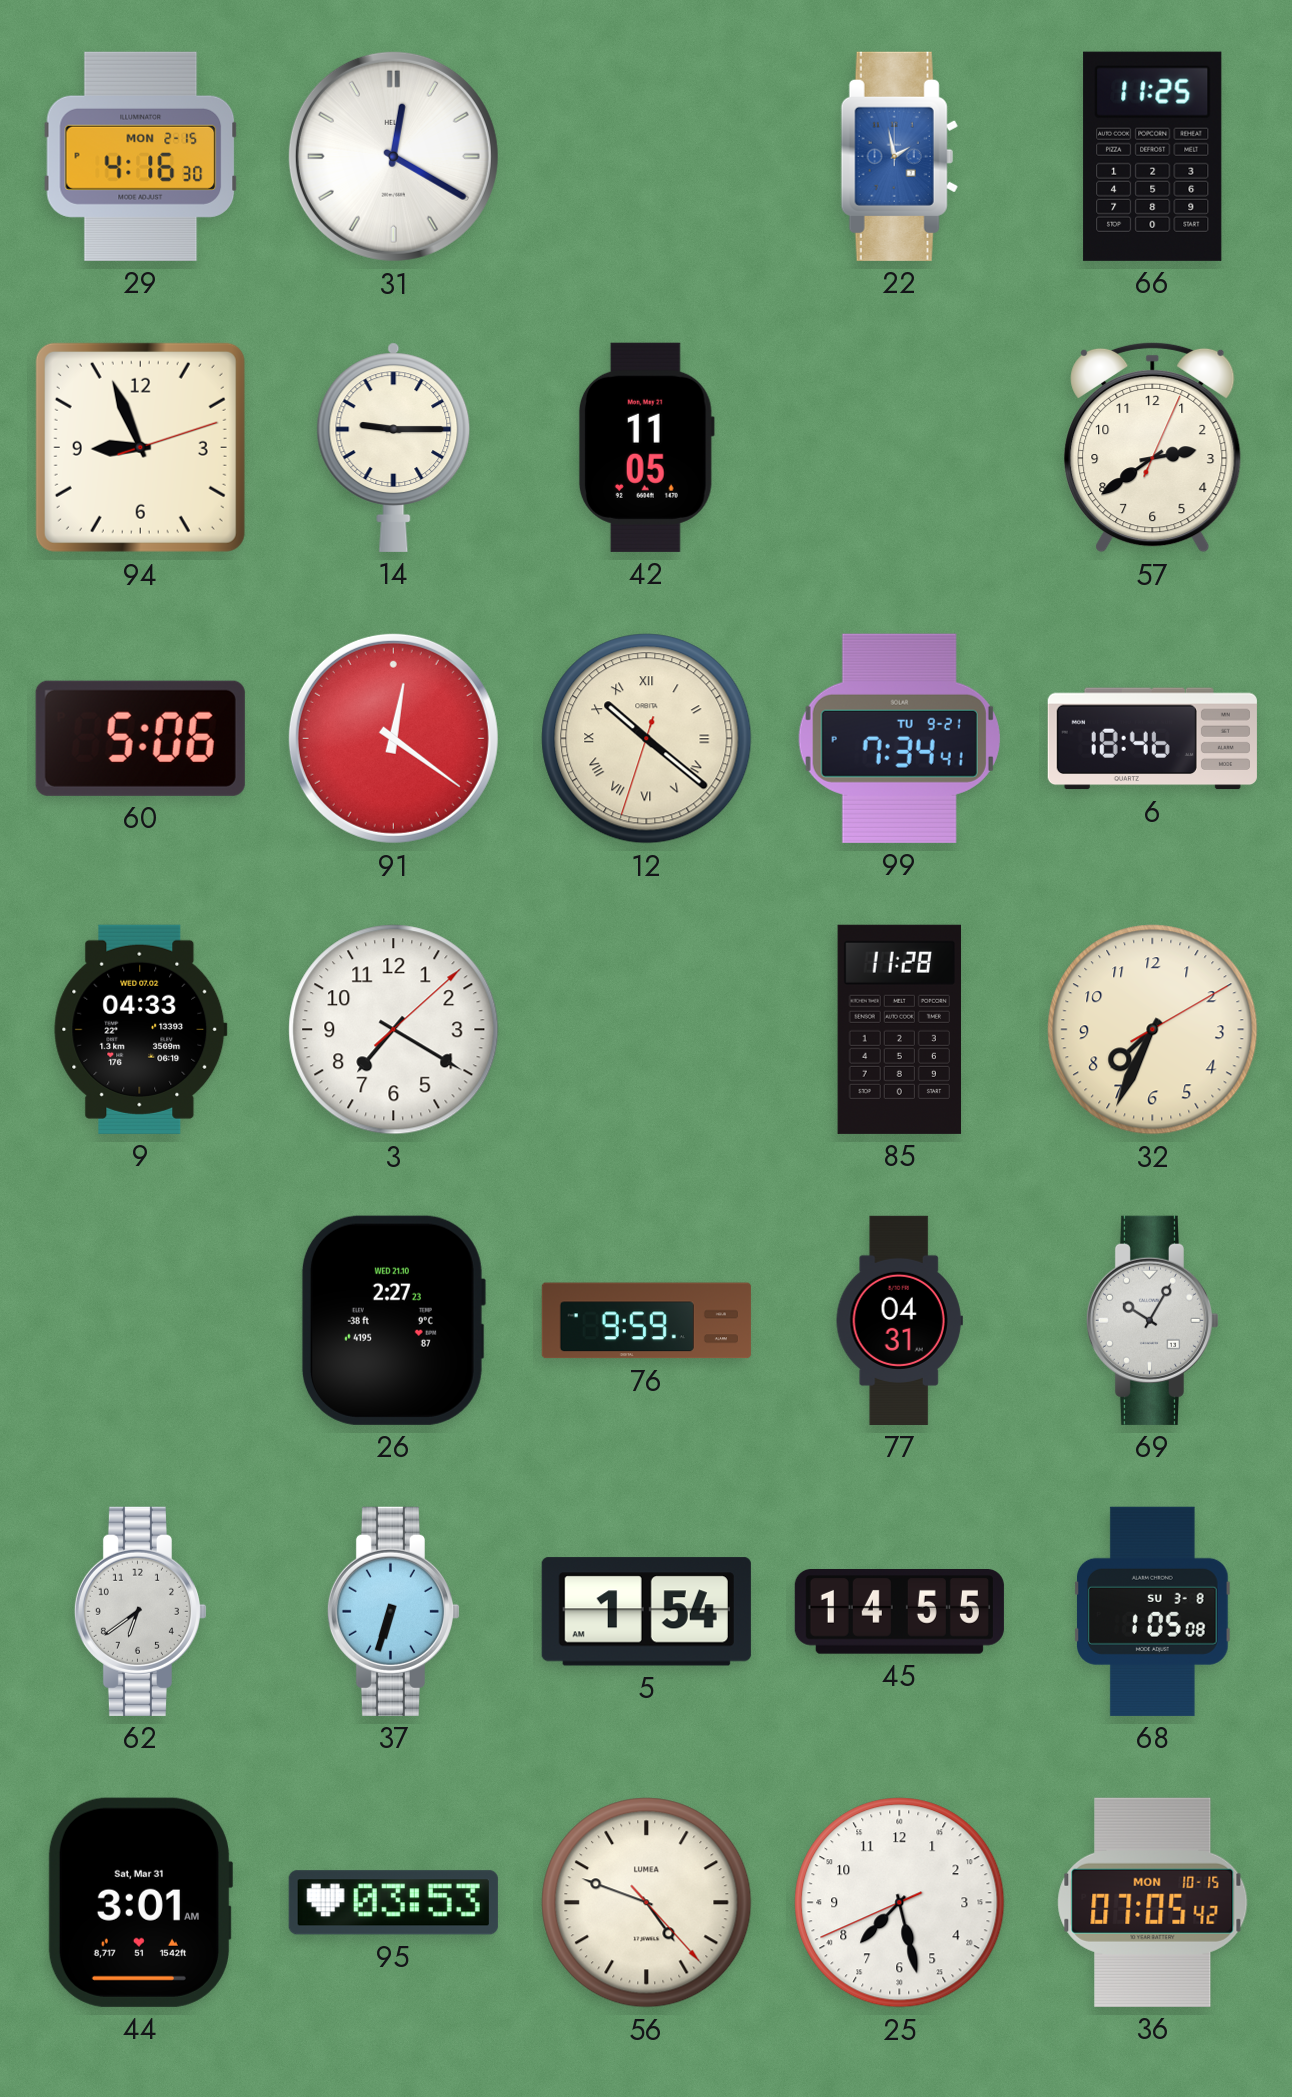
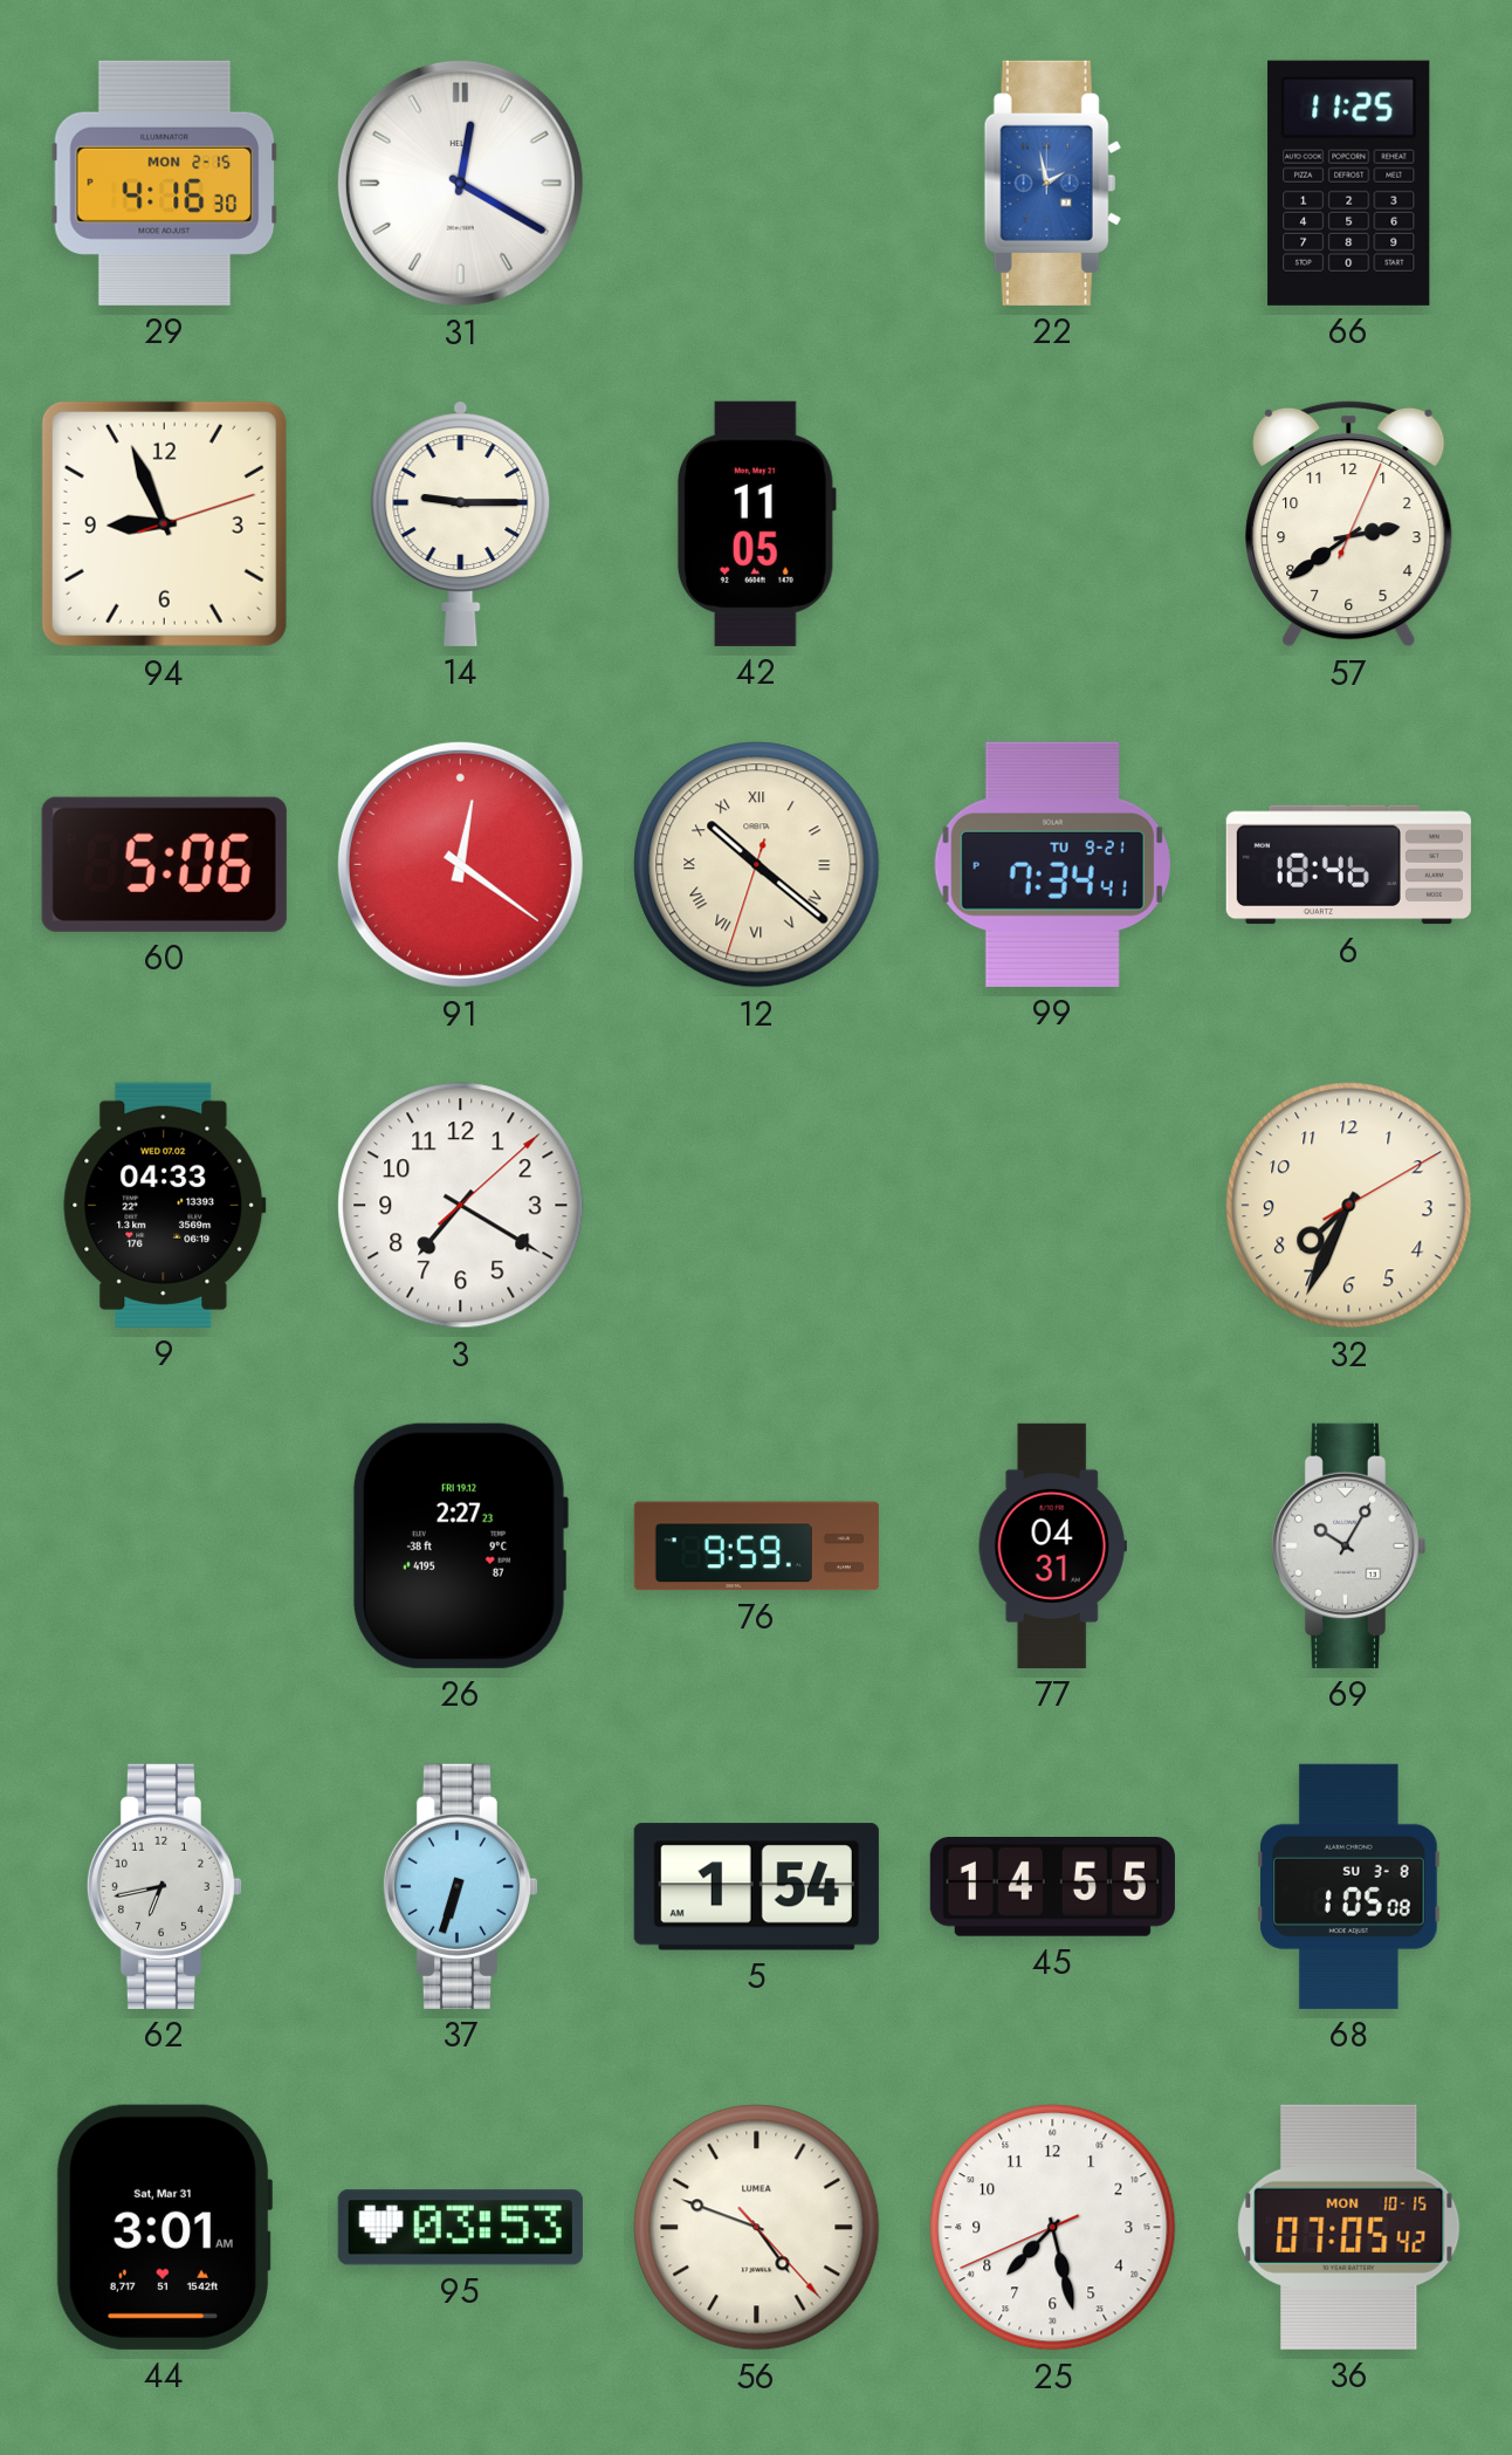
85: 11:28 -> none (899, 1029)
26 date: WED 21.10 -> FRI 19.12 (460, 1545)
62: 6:39 -> 6:43 (164, 1886)
